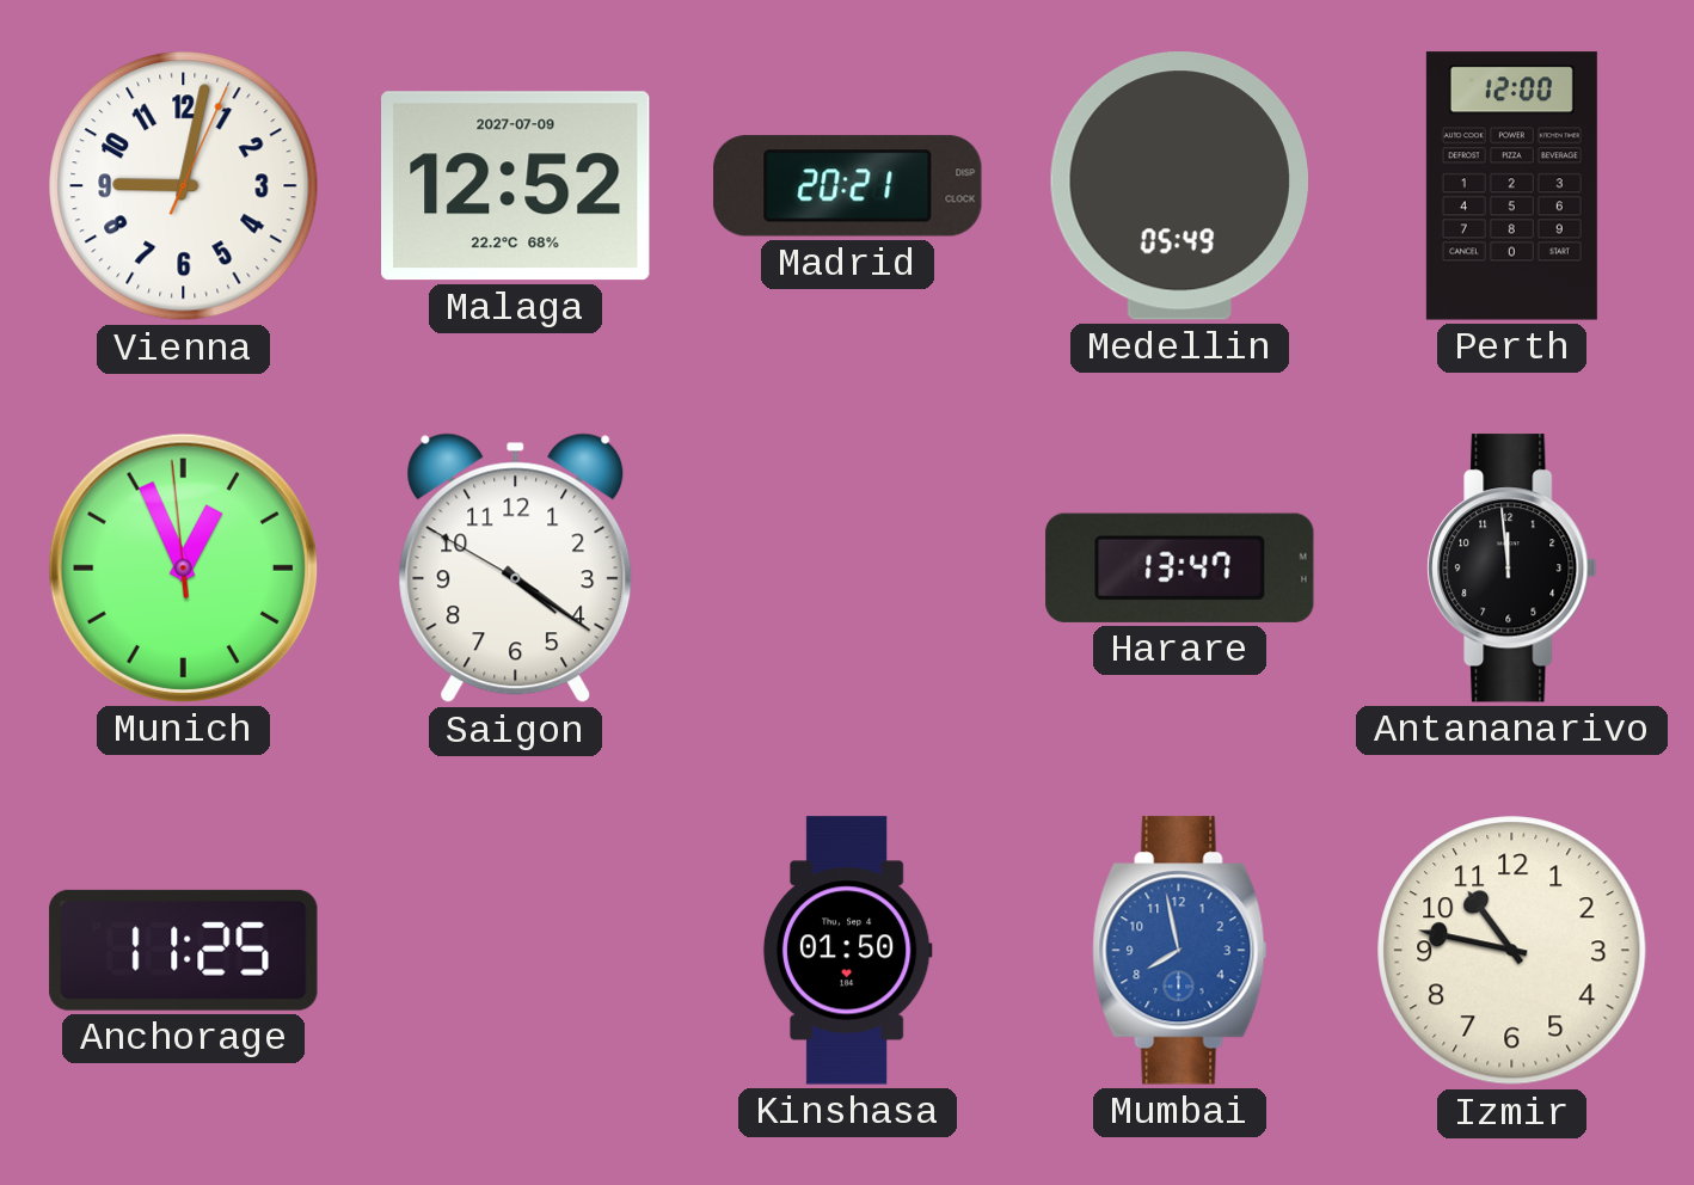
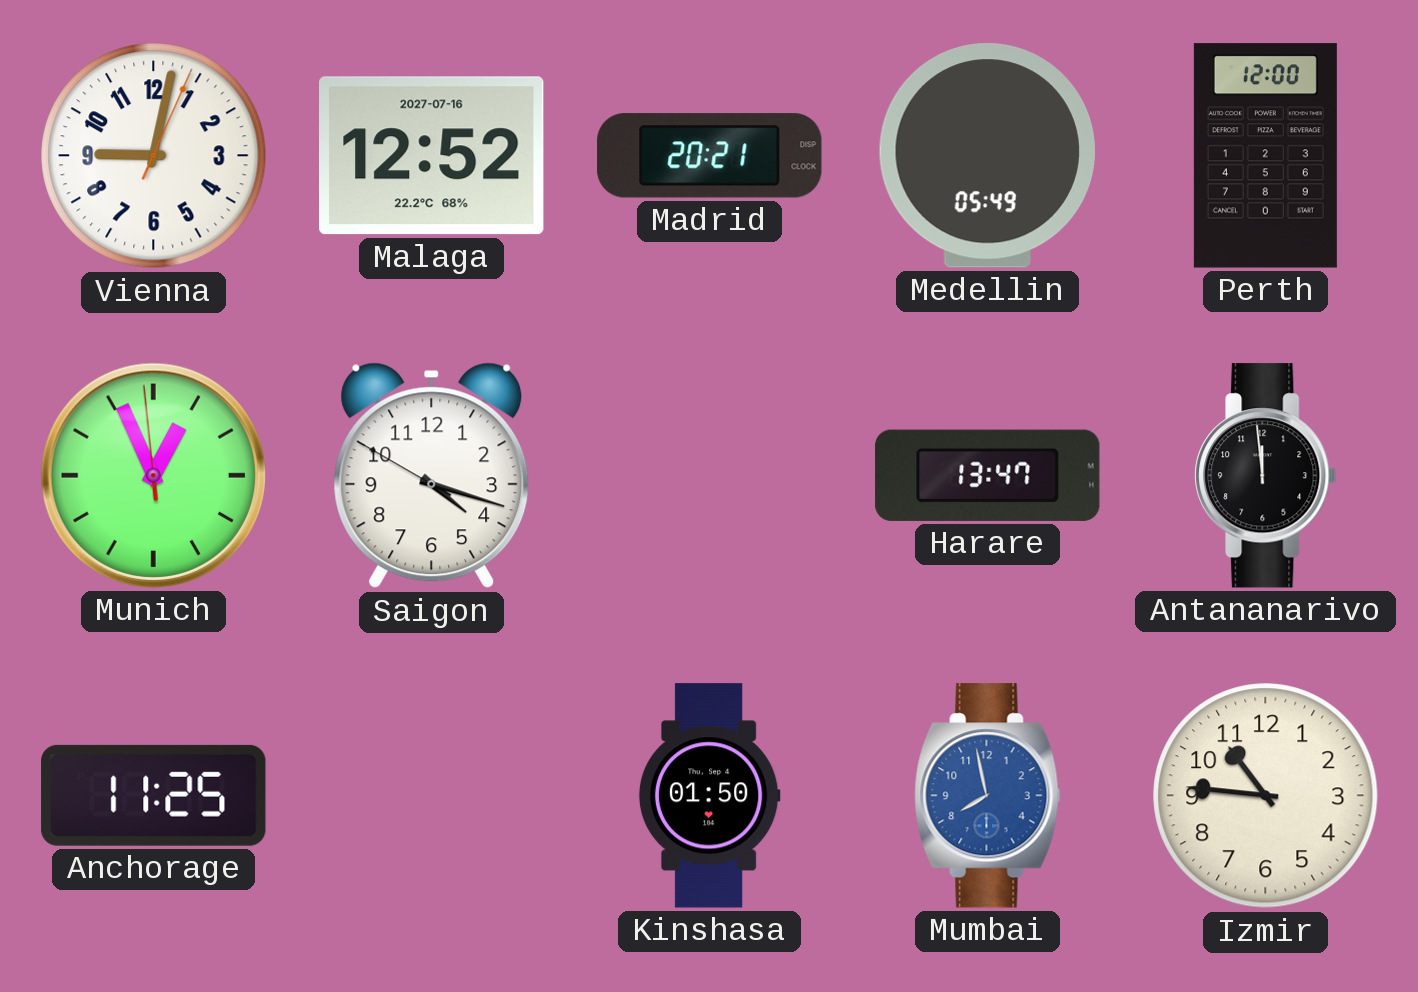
Malaga date: 2027-07-09 -> 2027-07-16 (432, 156)
Saigon: 4:20 -> 4:17 (432, 476)
Izmir: 10:47 -> 10:46 (1266, 796)
